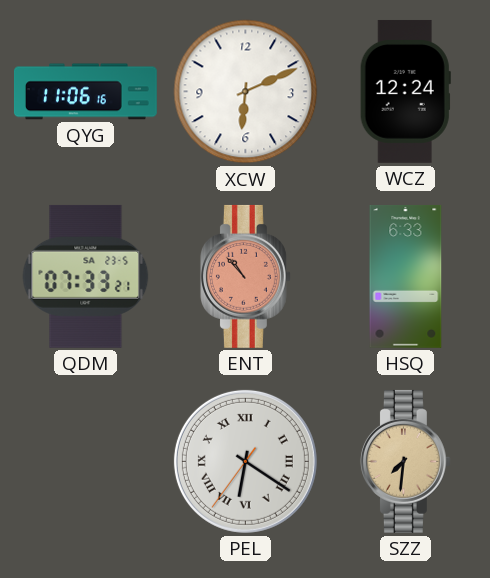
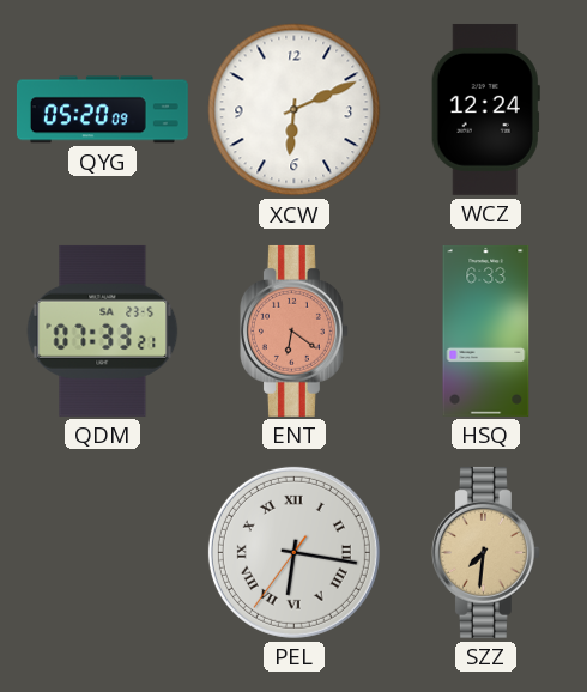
QYG: 11:06 -> 05:20 (102, 110)
ENT: 10:53 -> 6:21 (293, 330)
PEL: 6:20 -> 6:16 (293, 552)
